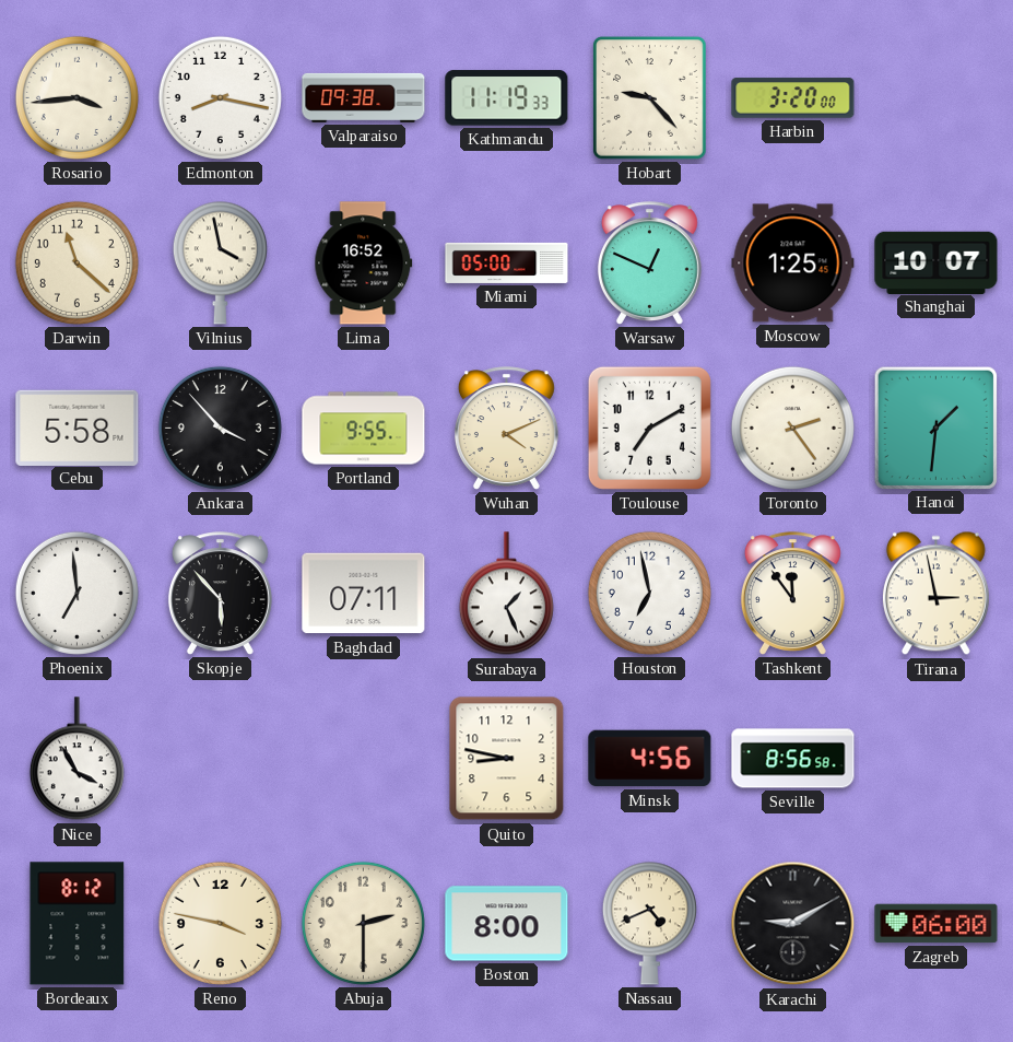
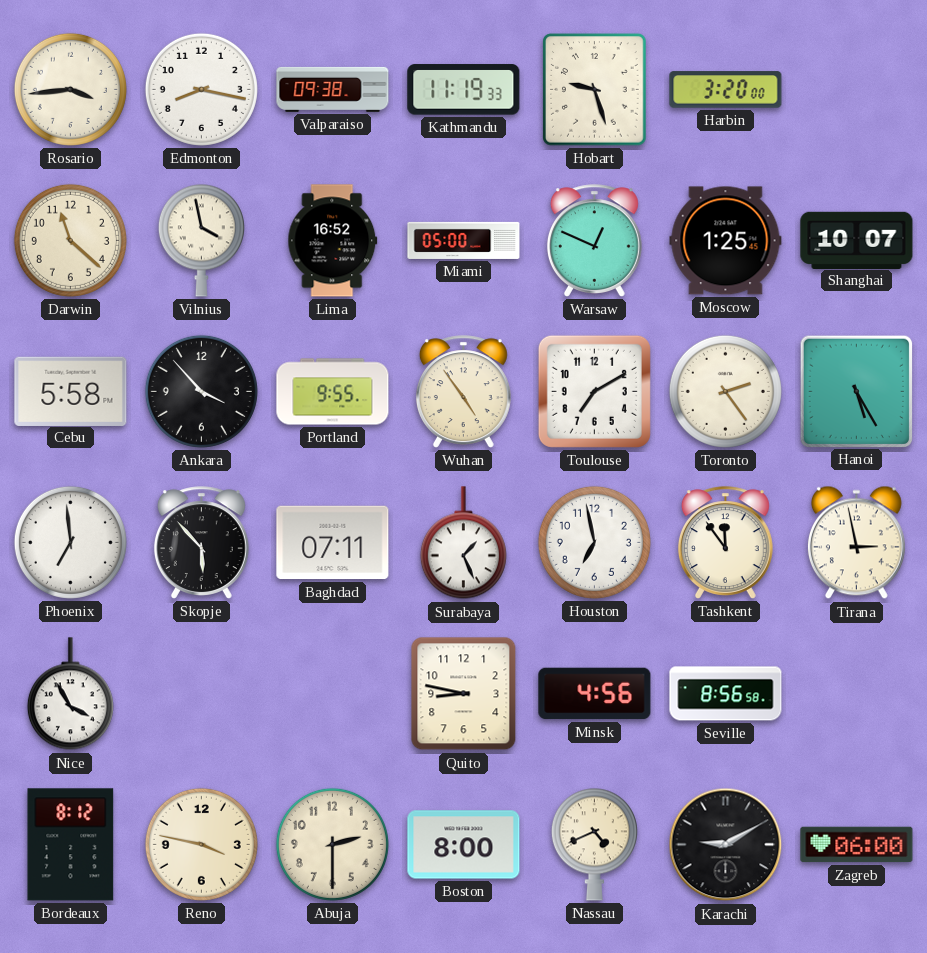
Hobart: 9:23 -> 9:27 (595, 90)
Wuhan: 4:11 -> 4:54 (463, 392)
Hanoi: 1:31 -> 5:25 (856, 391)
